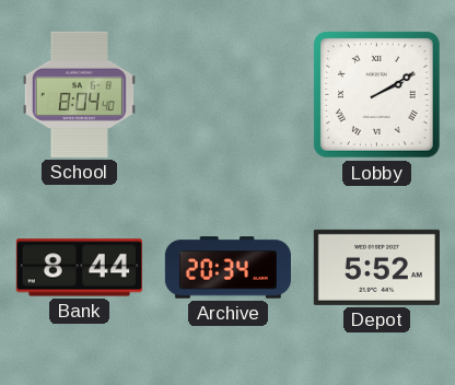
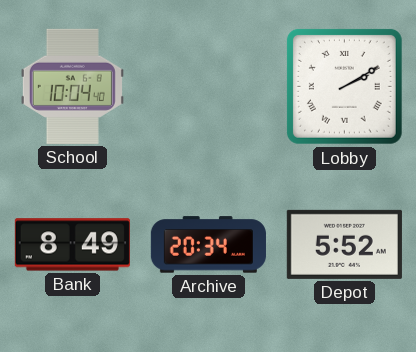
School: 8:04 -> 10:04 (72, 86)
Bank: 8:44 -> 8:49 (72, 245)
